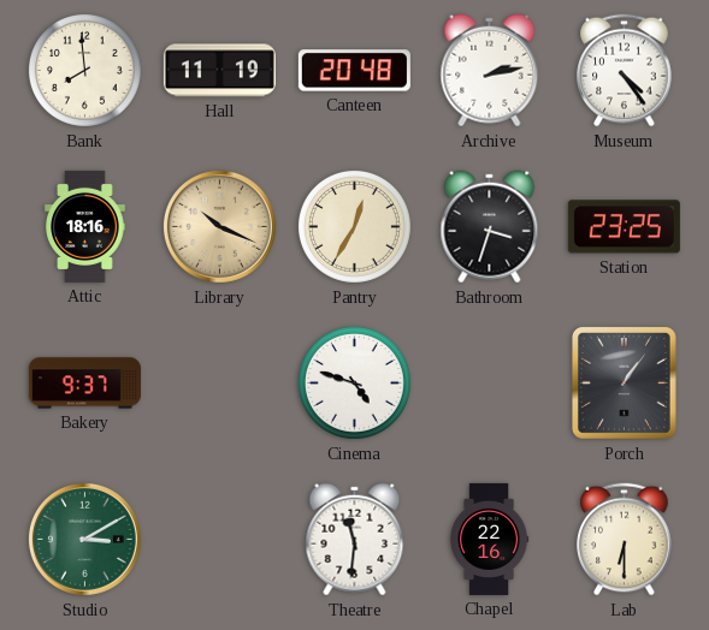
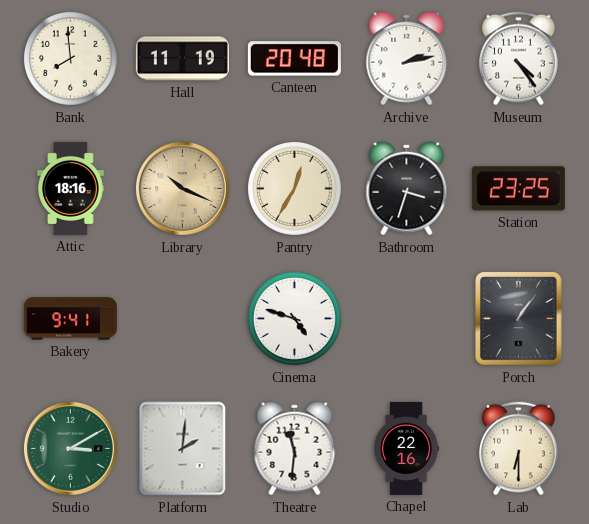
Bakery: 9:37 -> 9:41 (70, 319)
Platform: none -> 2:01 (183, 449)
